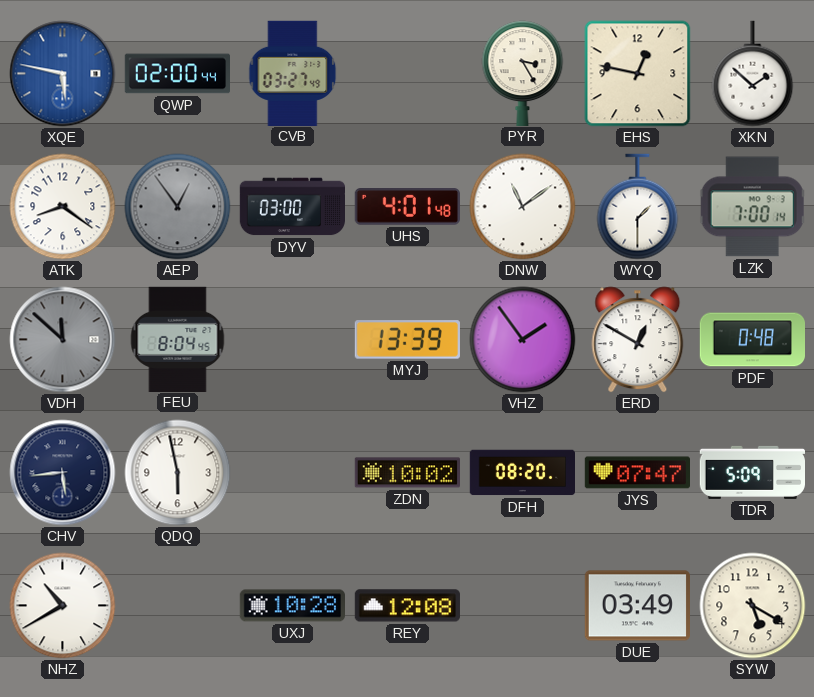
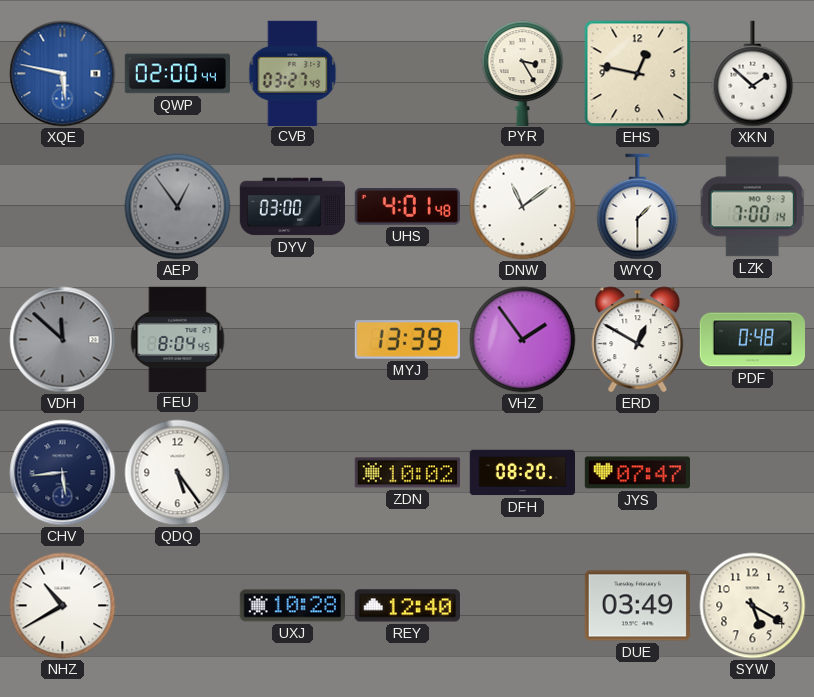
ATK: 8:21 -> none (63, 207)
QDQ: 5:58 -> 5:24 (178, 473)
TDR: 5:09 -> none (752, 472)
REY: 12:08 -> 12:40 (407, 606)
